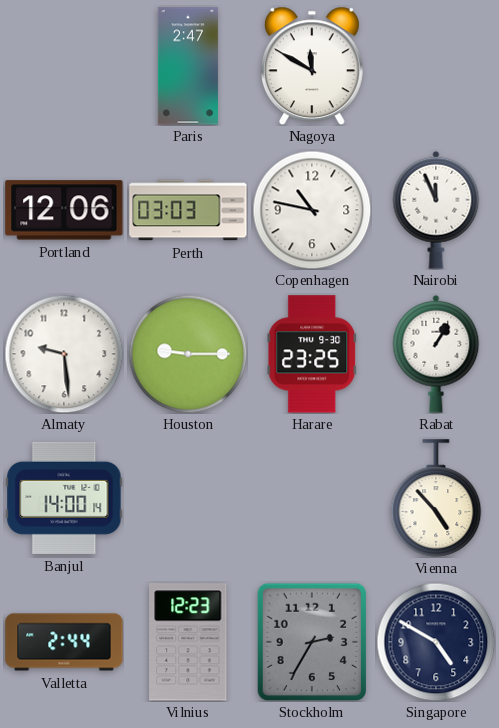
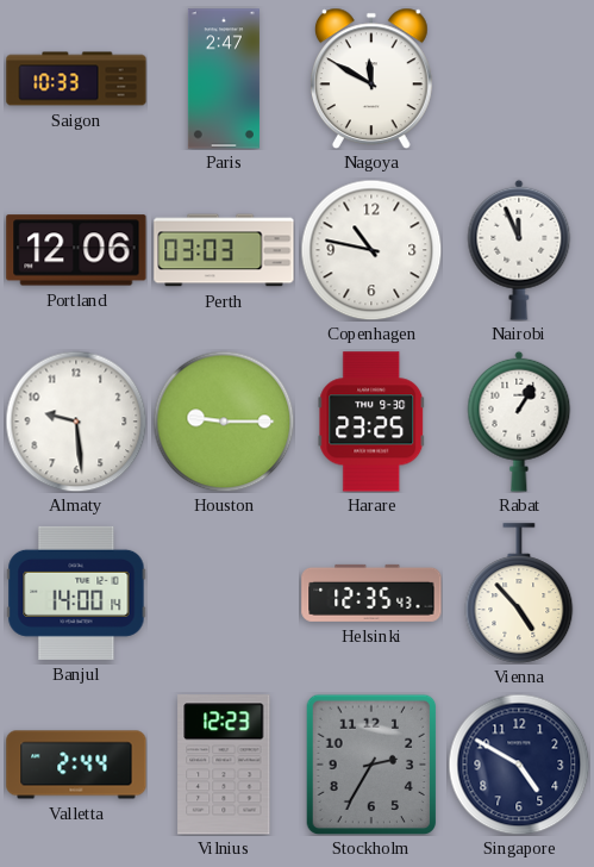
Saigon: none -> 10:33 (76, 79)
Helsinki: none -> 12:35 (371, 593)
